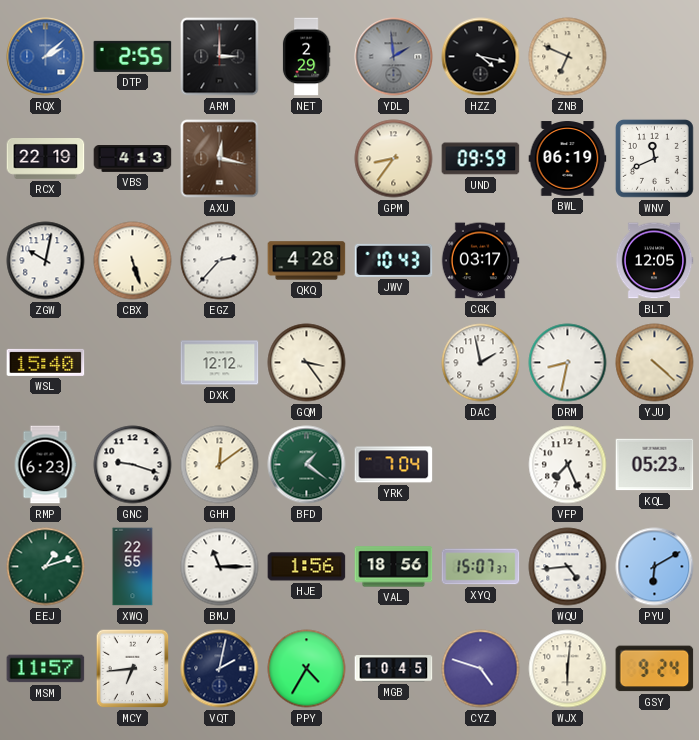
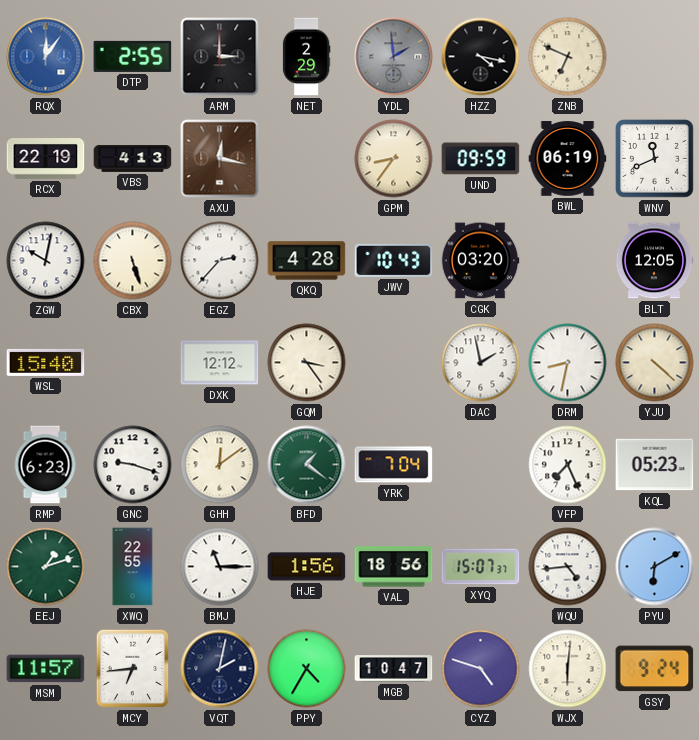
RQX: 2:08 -> 12:06 (46, 57)
CGK: 03:17 -> 03:20 (480, 261)
MGB: 10:45 -> 10:47 (394, 669)
